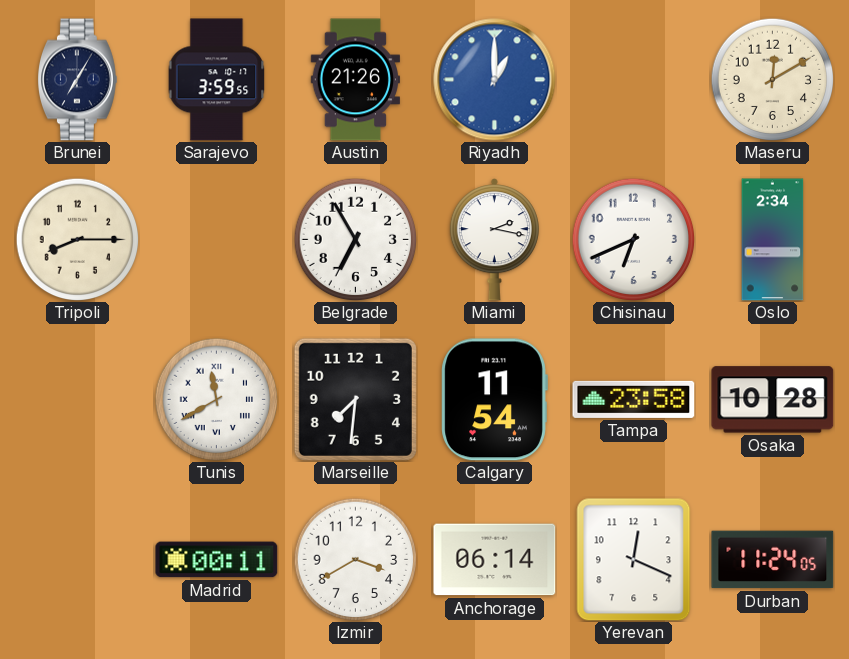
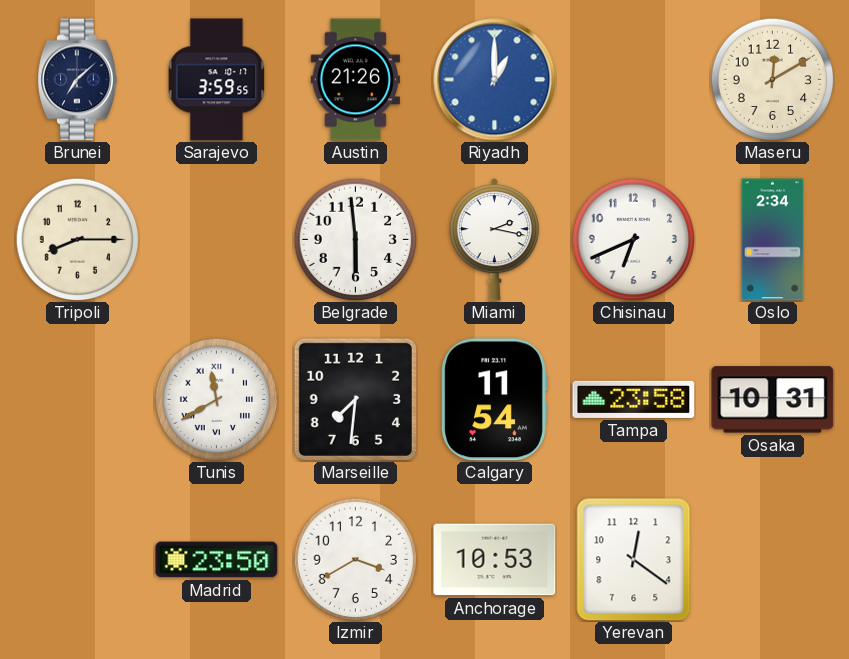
Brunei: 7:05 -> 7:08 (78, 80)
Belgrade: 6:55 -> 5:59 (355, 239)
Osaka: 10:28 -> 10:31 (773, 400)
Madrid: 00:11 -> 23:50 (217, 560)
Anchorage: 06:14 -> 10:53 (495, 560)
Yerevan: 12:19 -> 12:21 (634, 560)
Durban: 11:24 -> none (773, 560)
